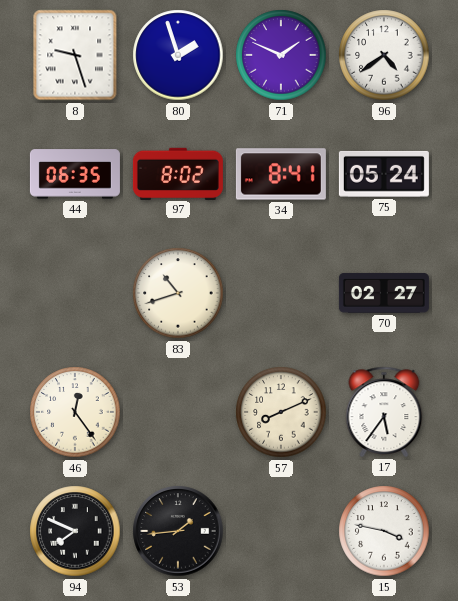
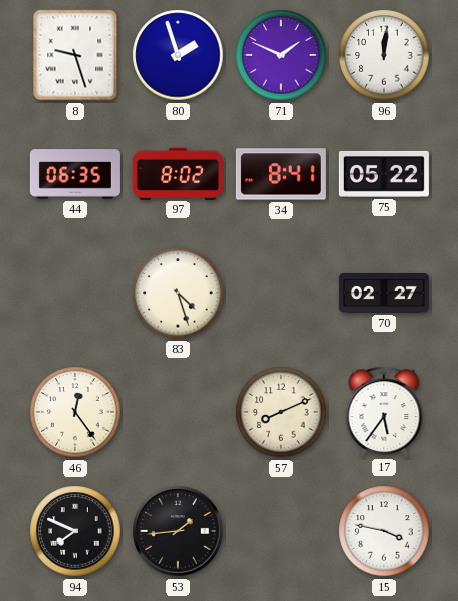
96: 4:39 -> 12:01 (384, 55)
75: 05:24 -> 05:22 (384, 174)
83: 10:42 -> 4:27 (178, 293)
